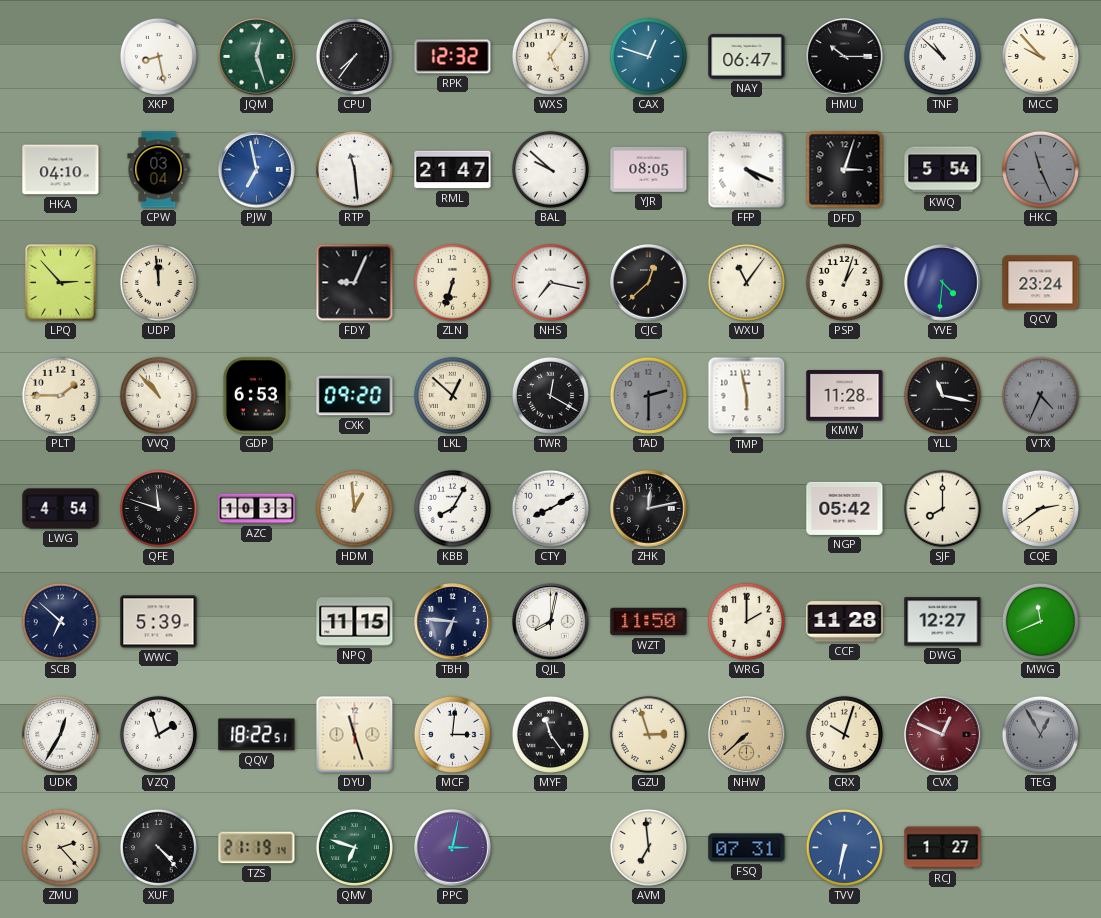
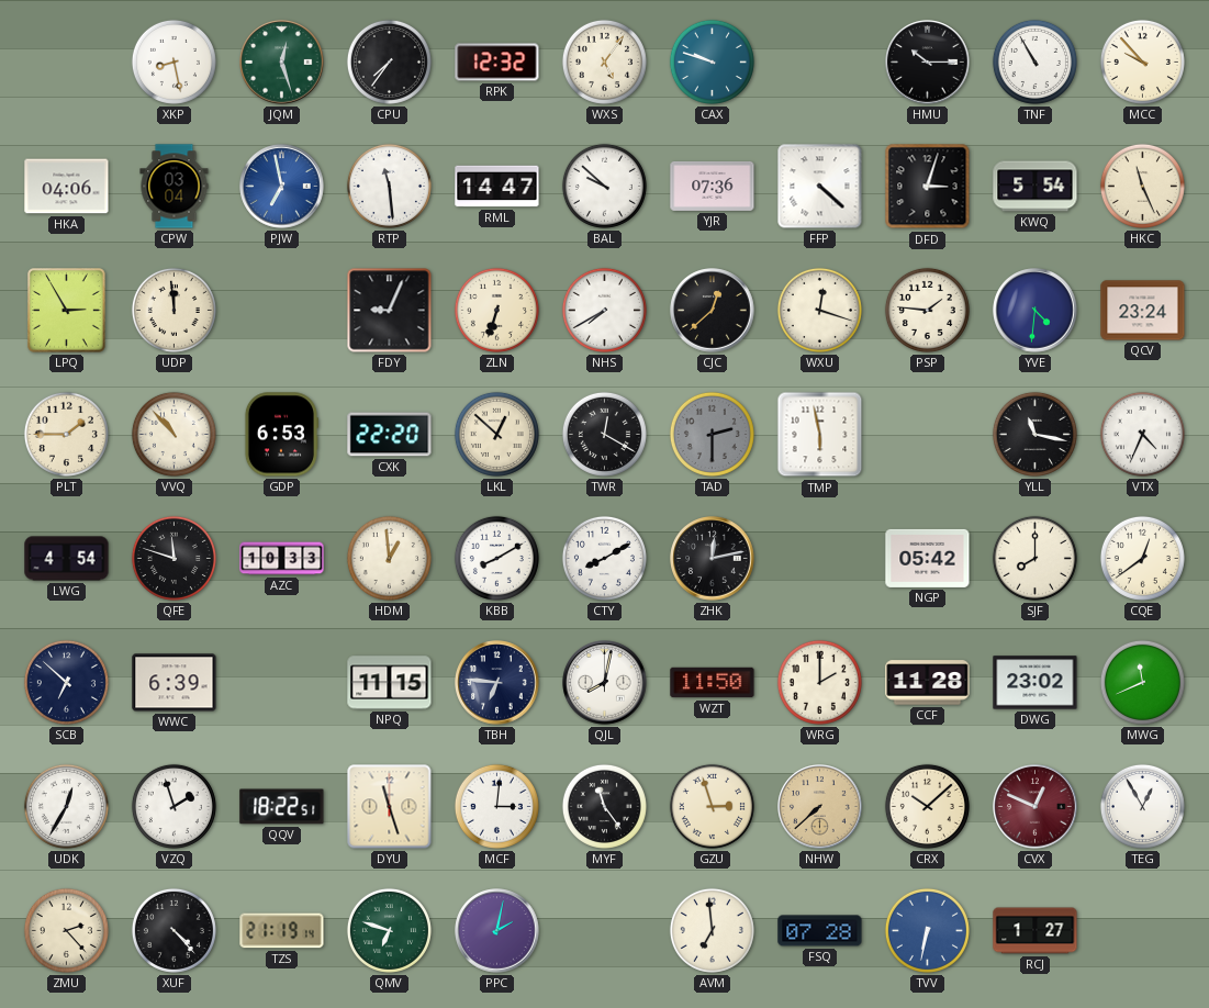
CAX: 12:48 -> 9:48 (712, 61)
NAY: 06:47 -> none (747, 57)
TNF: 10:52 -> 10:55 (1034, 61)
HKA: 04:10 -> 04:06 (67, 187)
RML: 21:47 -> 14:47 (497, 187)
YJR: 08:05 -> 07:36 (713, 186)
FFP: 4:19 -> 4:22 (820, 187)
HKC dial: grey -> cream (1142, 186)
LPQ: 2:53 -> 2:55 (67, 311)
NHS: 7:17 -> 7:40 (604, 310)
WXU: 11:06 -> 12:18 (819, 310)
PSP: 1:03 -> 1:46 (927, 310)
CXK: 09:20 -> 22:20 (390, 435)
KMW: 11:28 -> none (845, 396)
VTX dial: grey -> white (1142, 434)
KBB: 8:05 -> 8:10 (496, 558)
CQE: 2:39 -> 12:39 (1142, 558)
WWC: 5:39 -> 6:39 (175, 683)
DWG: 12:27 -> 23:02 (1036, 683)
CRX: 10:03 -> 10:08 (927, 806)
TEG dial: grey -> white (1142, 806)
PPC: 3:02 -> 2:02 (497, 931)
FSQ: 07:31 -> 07:28 (820, 931)
